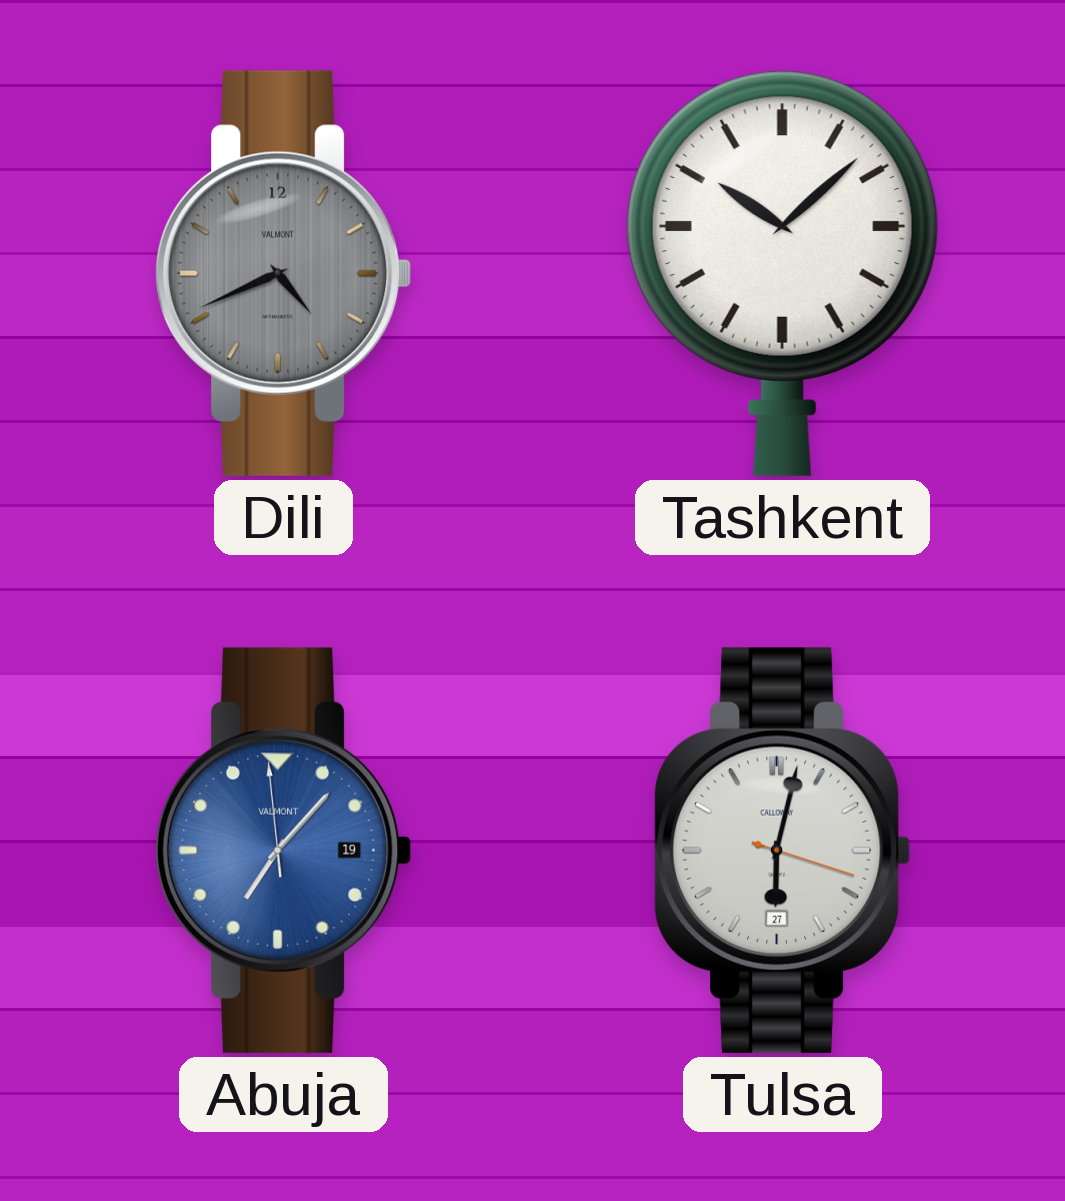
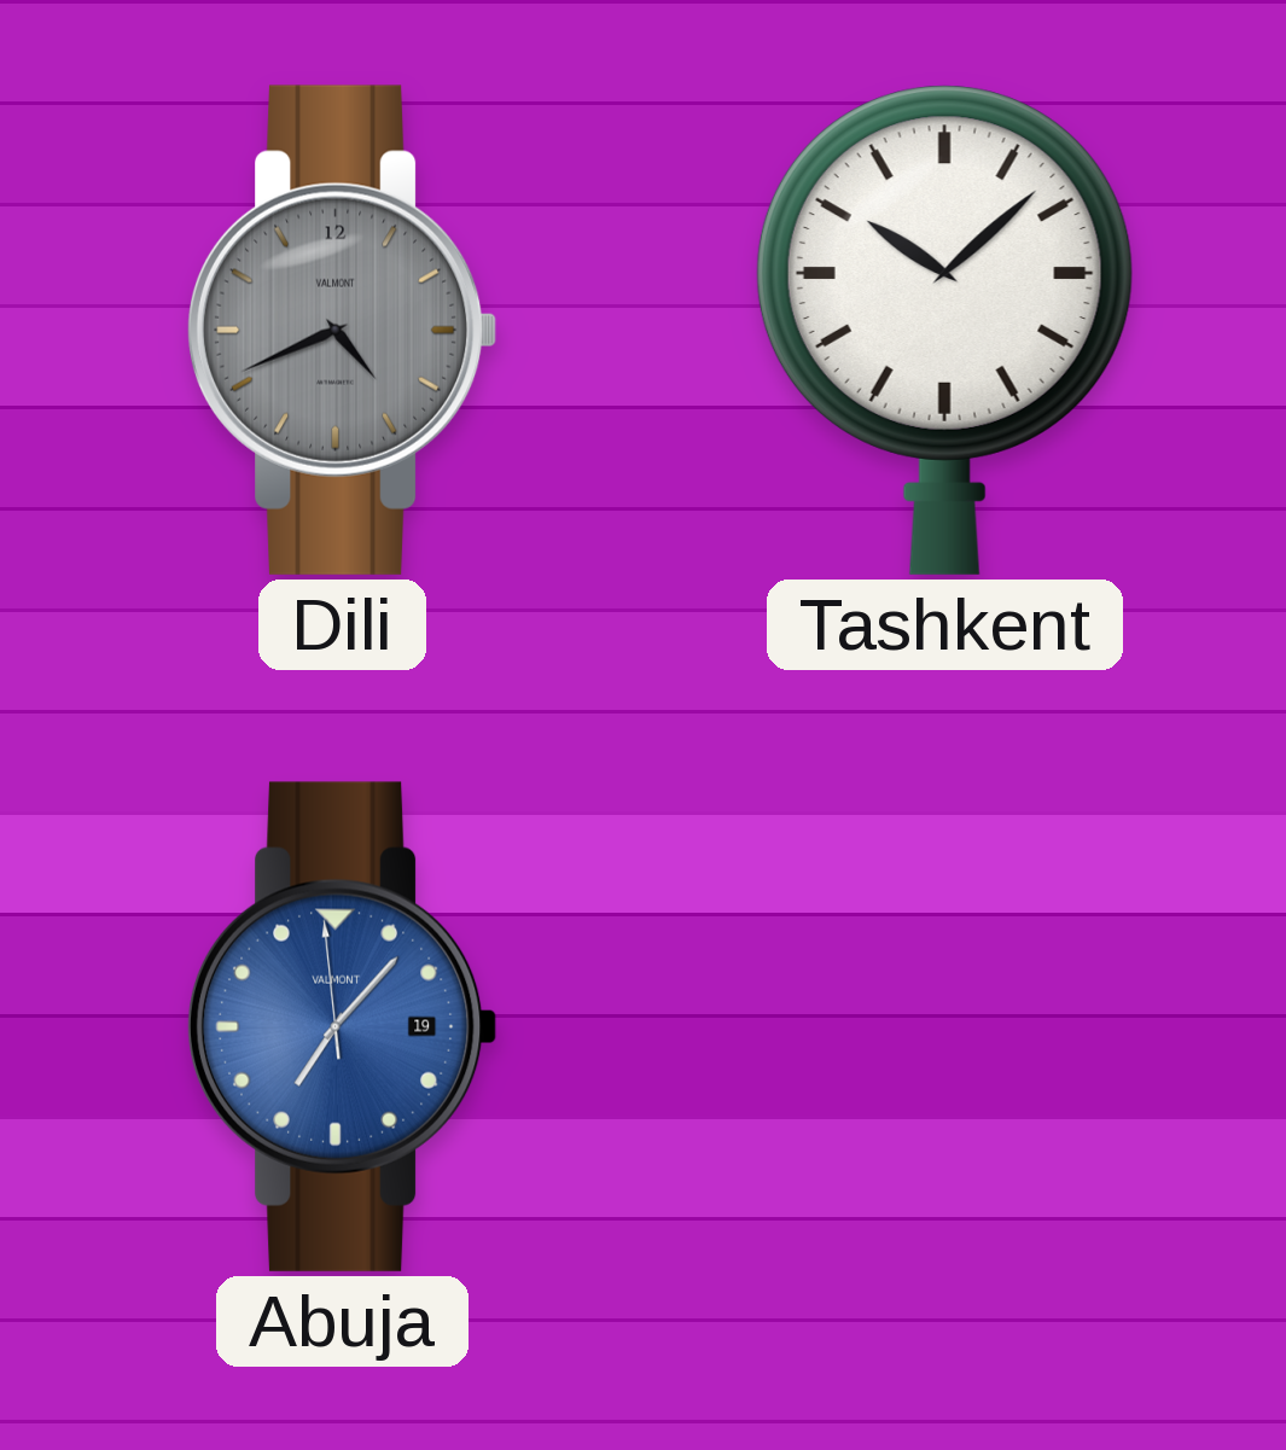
Tulsa: 6:02 -> none (782, 850)
